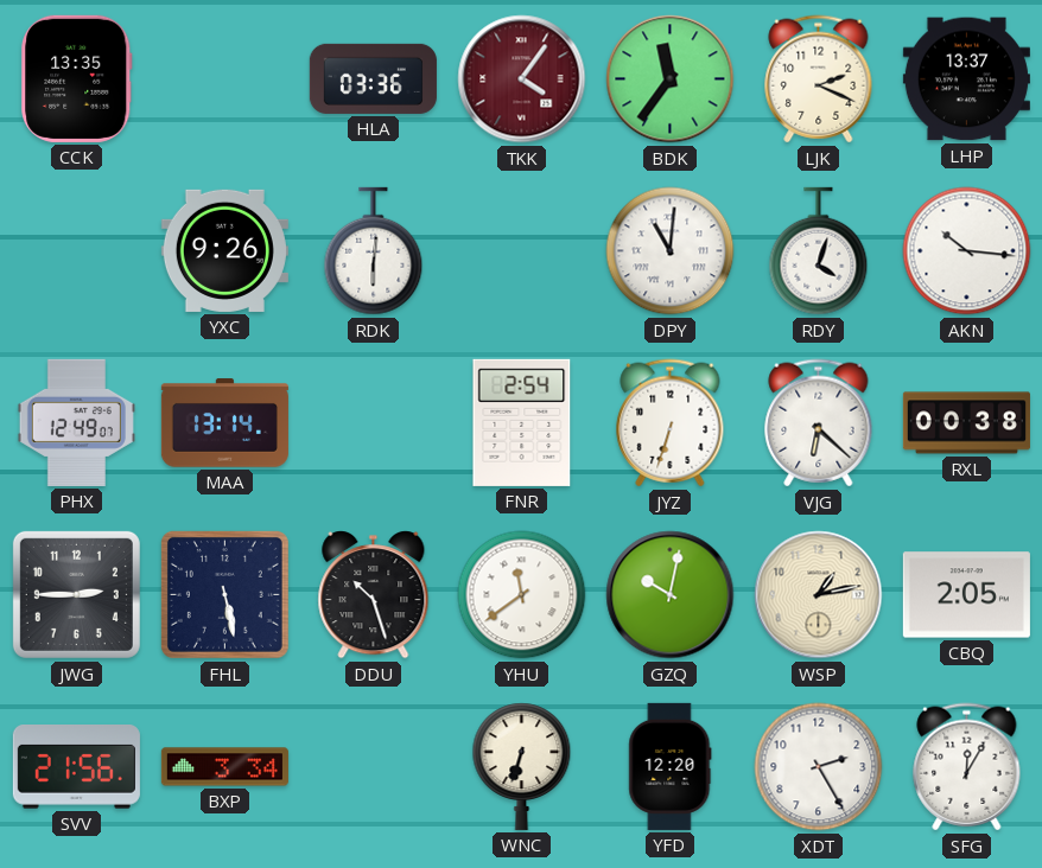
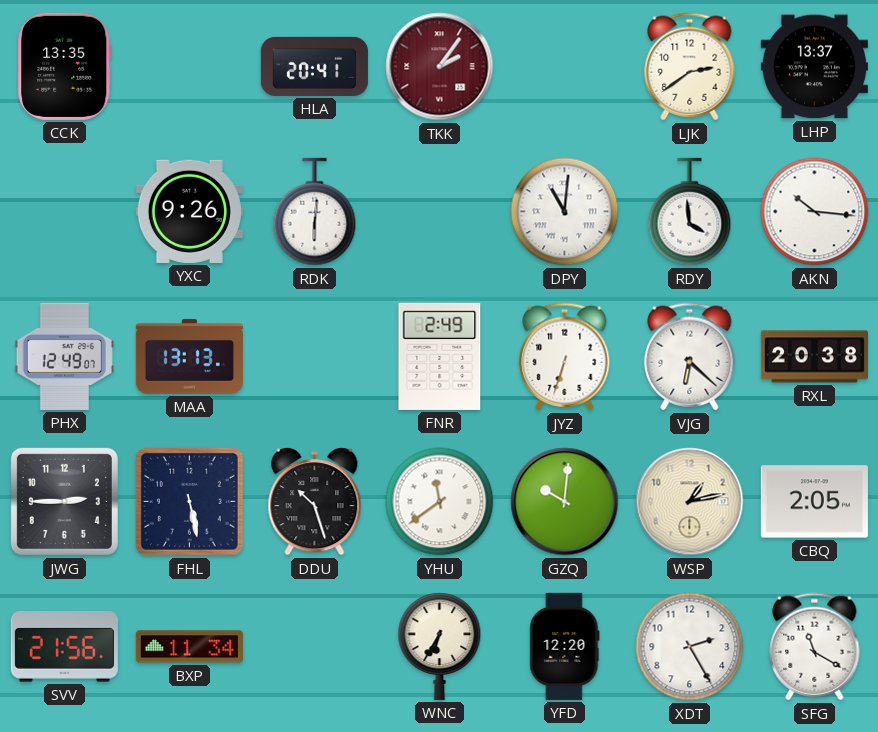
HLA: 03:36 -> 20:41 (314, 66)
TKK: 4:06 -> 2:06 (440, 67)
BDK: 11:36 -> none (671, 79)
LJK: 2:19 -> 2:39 (690, 67)
RDY: 4:03 -> 3:59 (690, 212)
MAA: 13:14 -> 13:13 (189, 357)
FNR: 2:54 -> 2:49 (440, 356)
RXL: 00:38 -> 20:38 (814, 357)
GZQ: 10:02 -> 10:01 (565, 502)
BXP: 3:34 -> 11:34 (189, 647)
WNC: 6:33 -> 6:35 (440, 646)
SFG: 12:05 -> 11:20 (815, 647)
